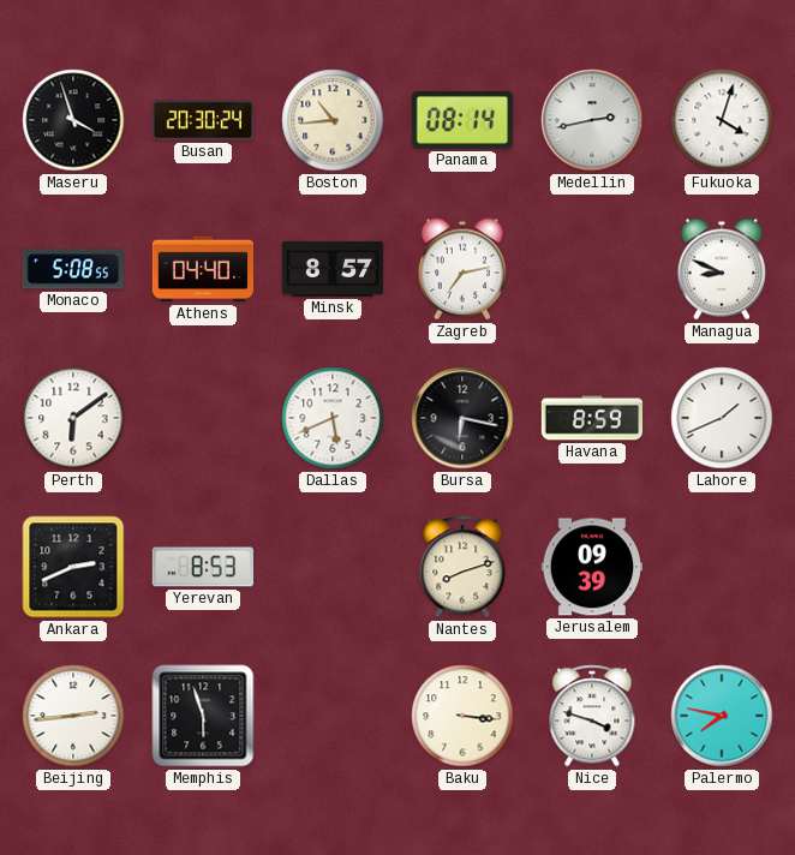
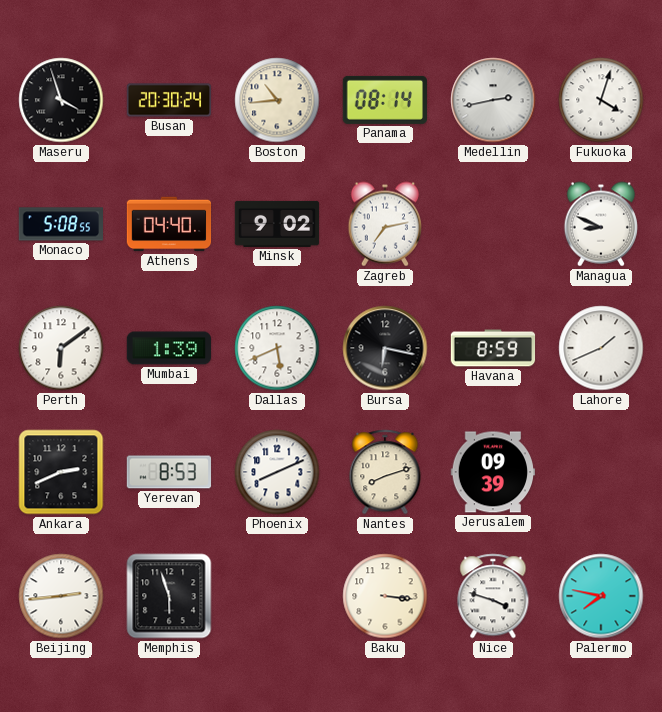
Minsk: 8:57 -> 9:02 (277, 224)
Mumbai: none -> 1:39 (169, 348)
Phoenix: none -> 8:11 (277, 472)
